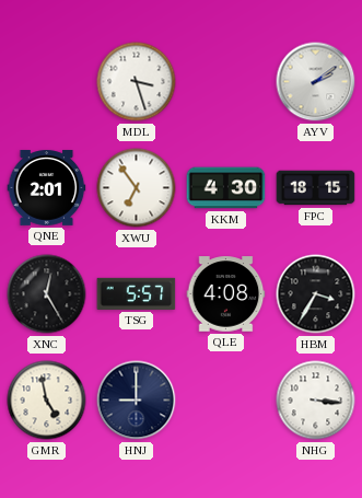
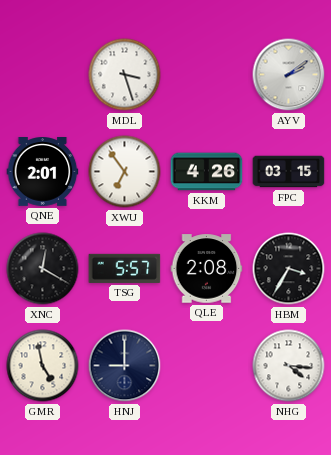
KKM: 4:30 -> 4:26 (207, 172)
FPC: 18:15 -> 03:15 (289, 172)
XNC: 12:25 -> 12:20 (43, 269)
QLE: 4:08 -> 2:08 (207, 269)
NHG: 3:16 -> 4:16 (289, 366)
